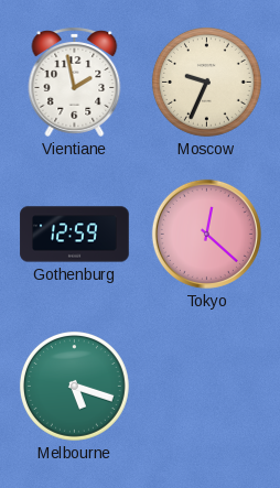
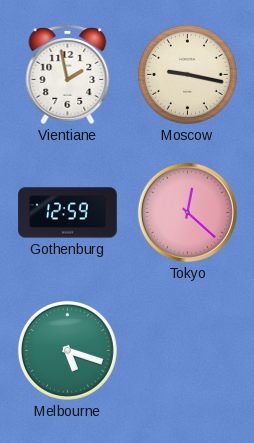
Moscow: 9:34 -> 9:17 (187, 74)
